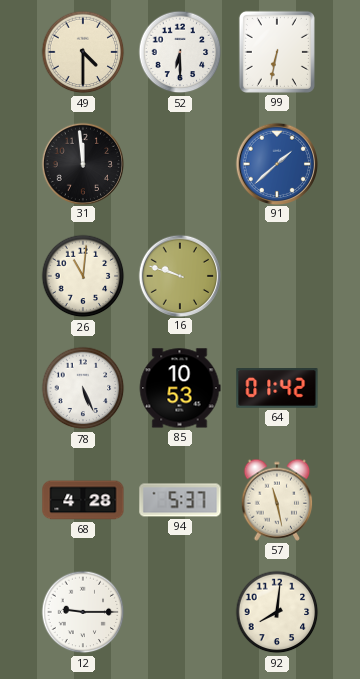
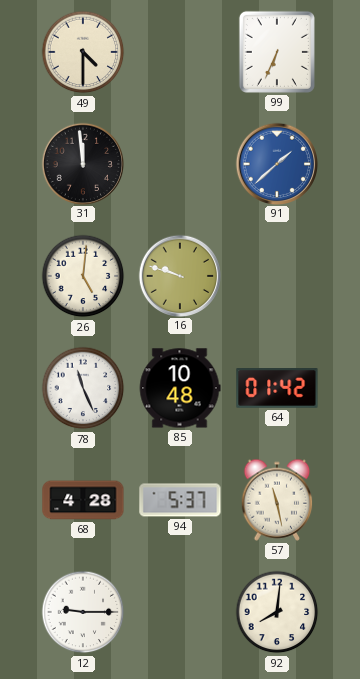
52: 6:30 -> none (180, 52)
99: 6:32 -> 6:34 (277, 52)
26: 11:01 -> 5:01 (83, 276)
78: 5:26 -> 11:26 (83, 388)
85: 10:53 -> 10:48 (180, 388)
